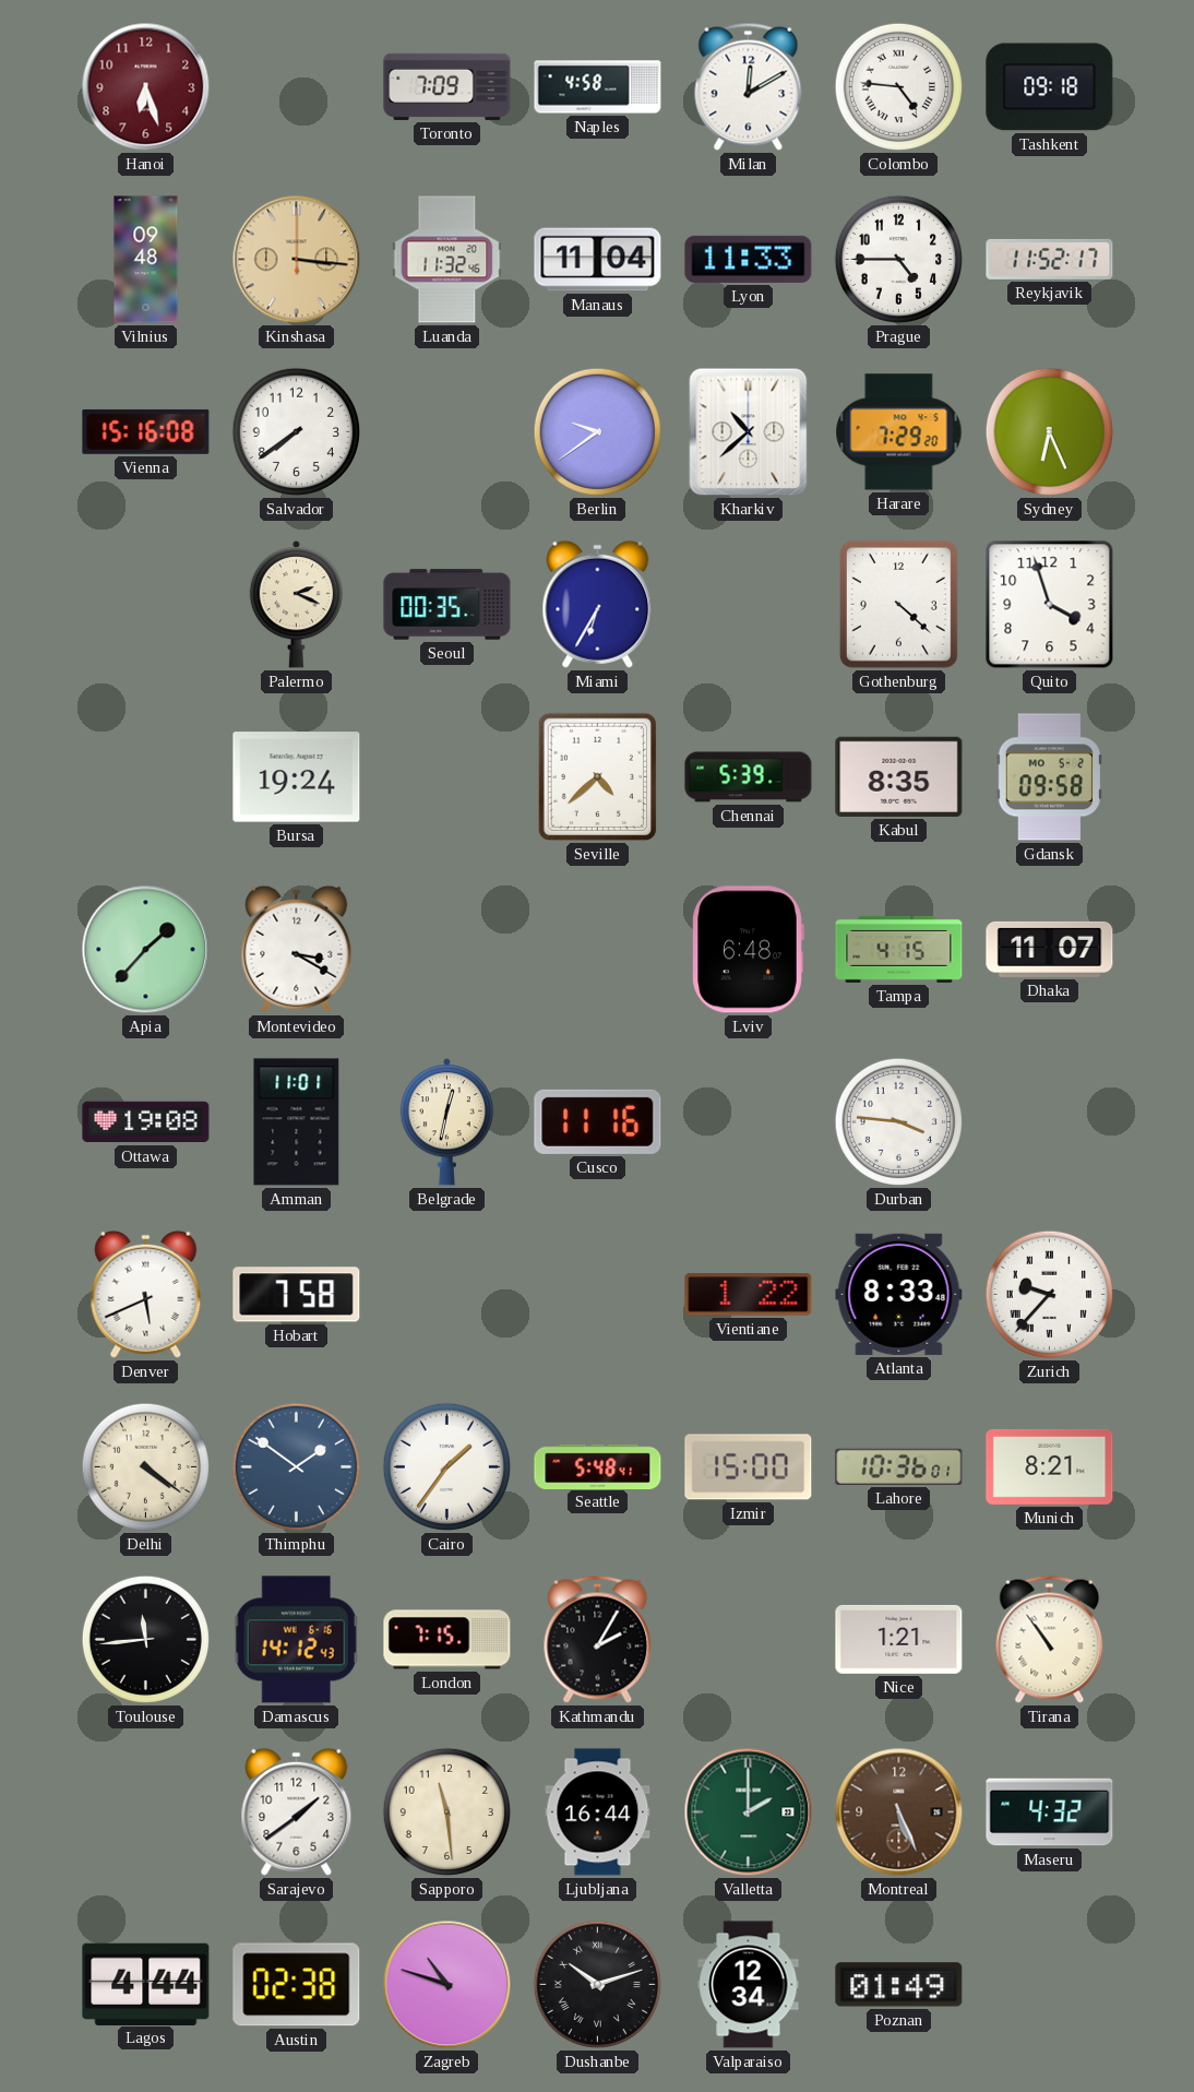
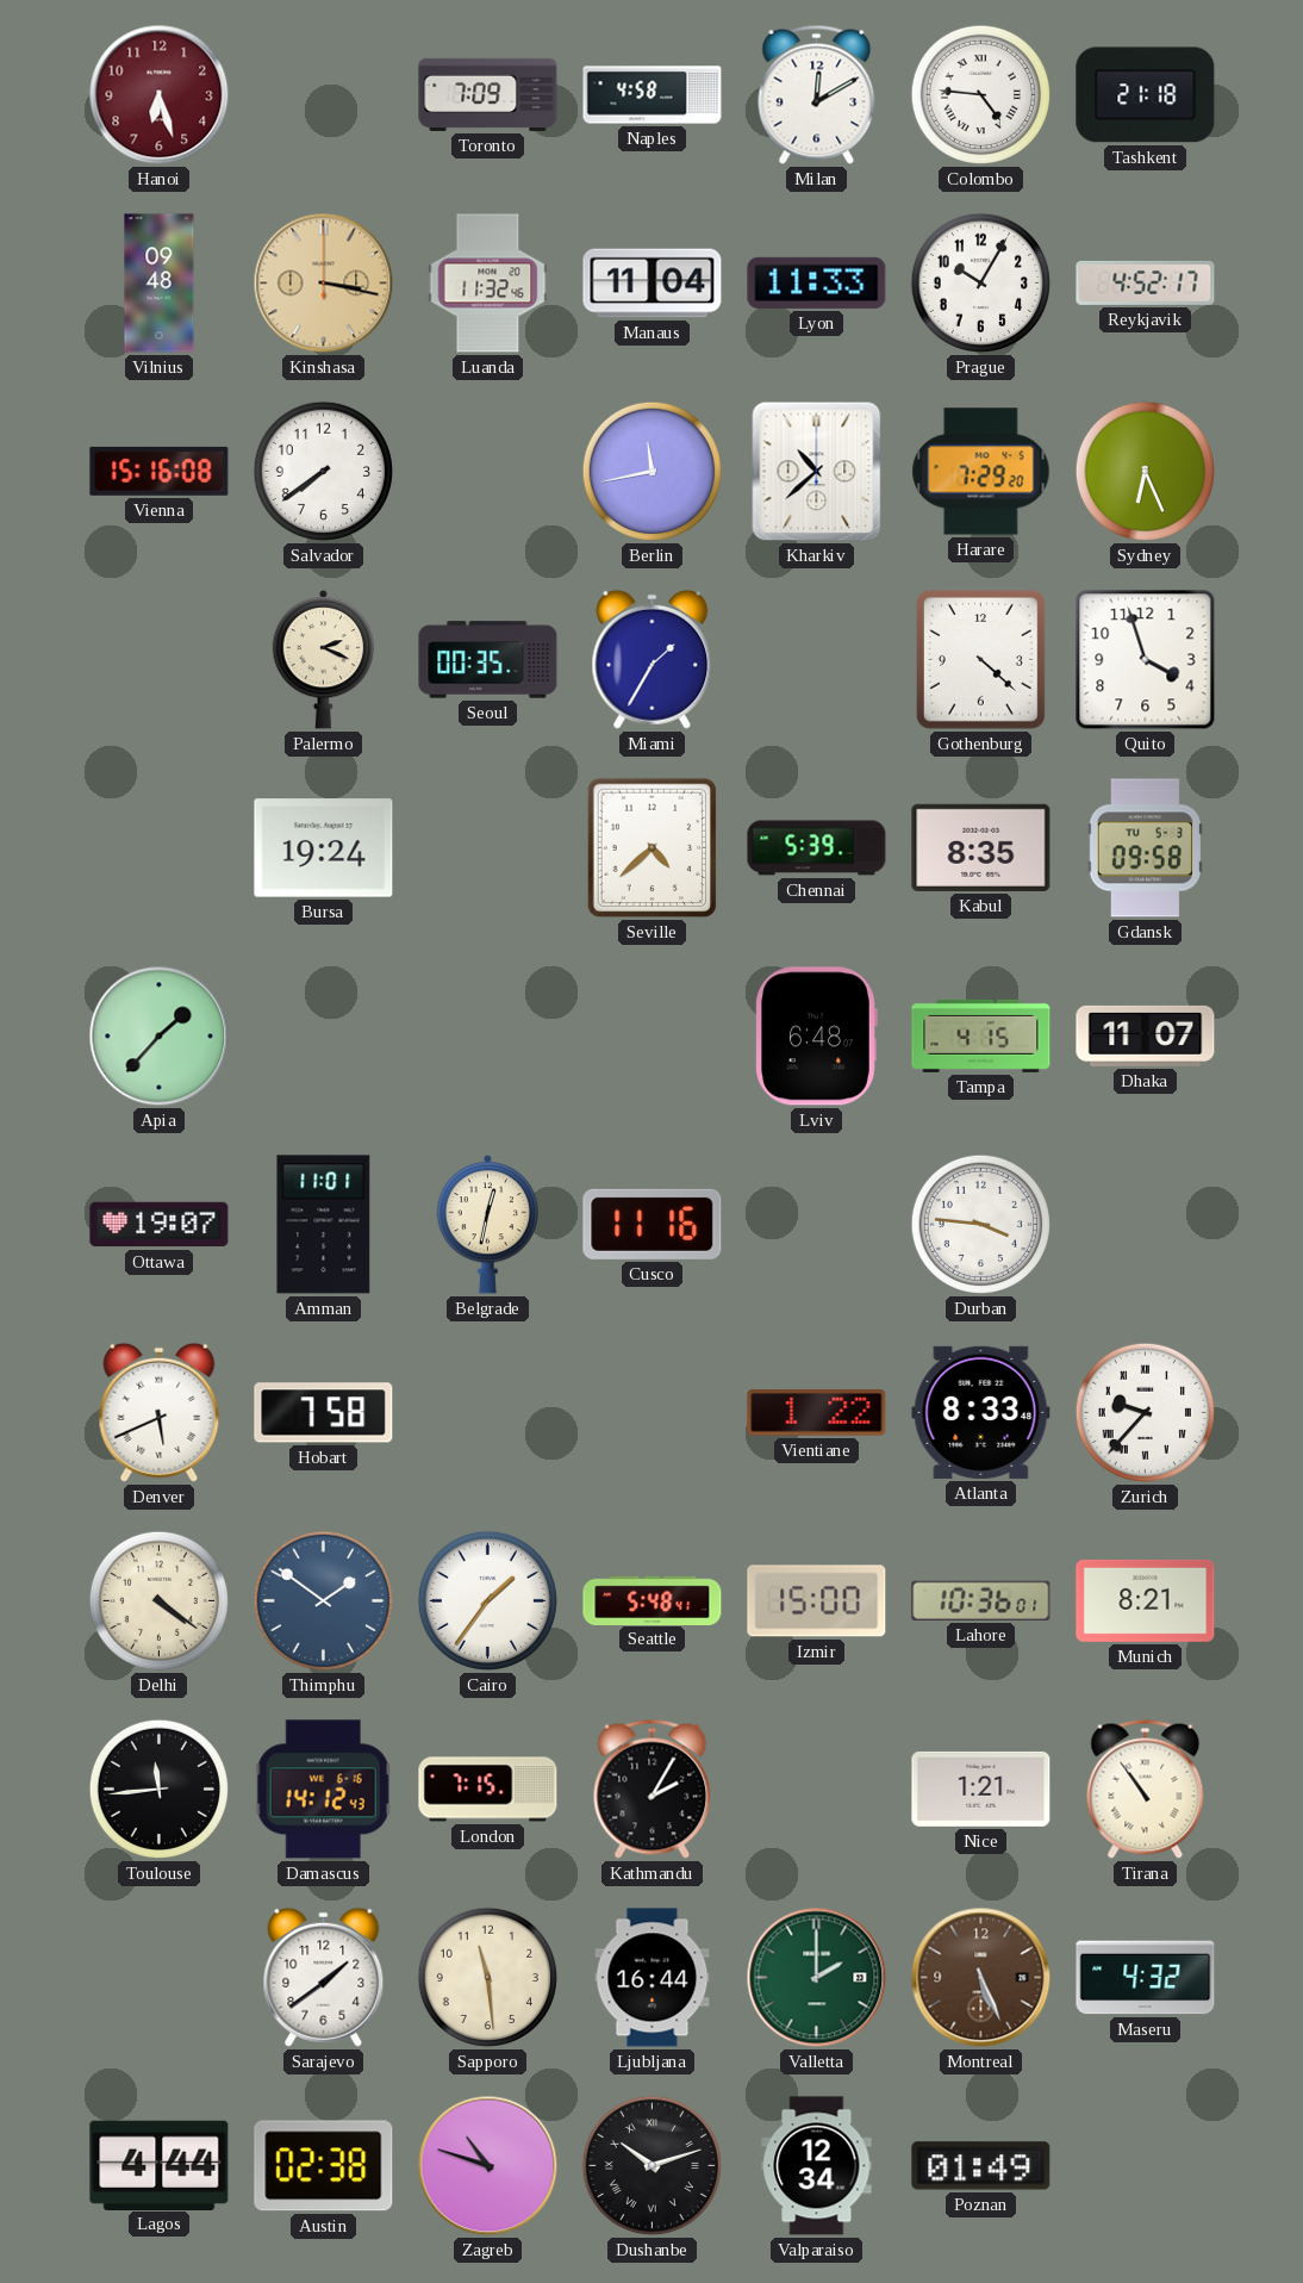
Tashkent: 09:18 -> 21:18 (1146, 95)
Kinshasa: 3:16 -> 3:17 (324, 284)
Prague: 4:45 -> 10:05 (980, 282)
Reykjavik: 11:52 -> 4:52 (1146, 282)
Berlin: 9:39 -> 11:43 (651, 471)
Miami: 6:35 -> 1:35 (653, 659)
Gdansk date: MO 5-2 -> TU 5-3 (1145, 848)
Montevideo: 3:20 -> none (297, 949)
Ottawa: 19:08 -> 19:07 (160, 1225)
